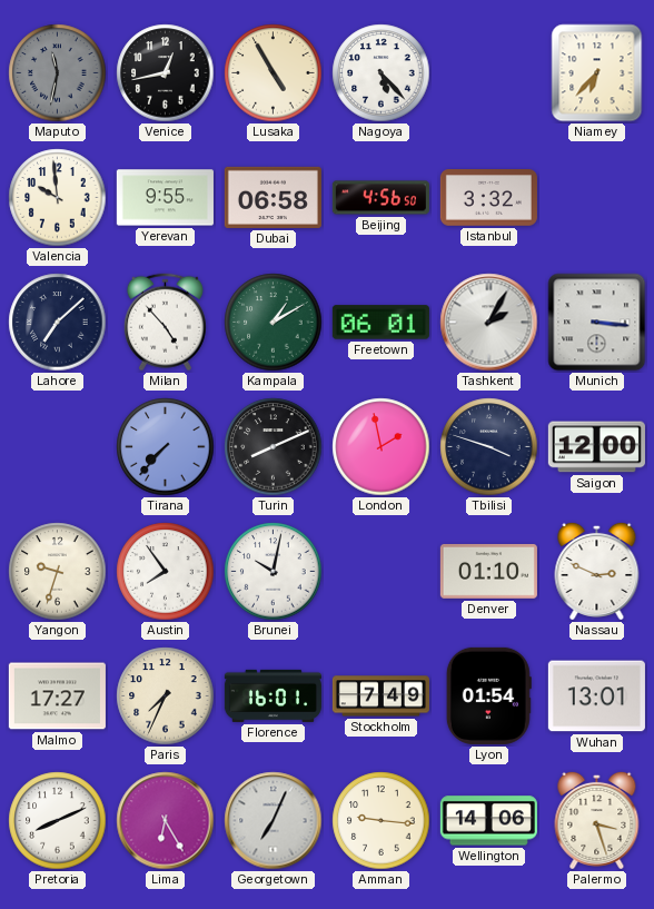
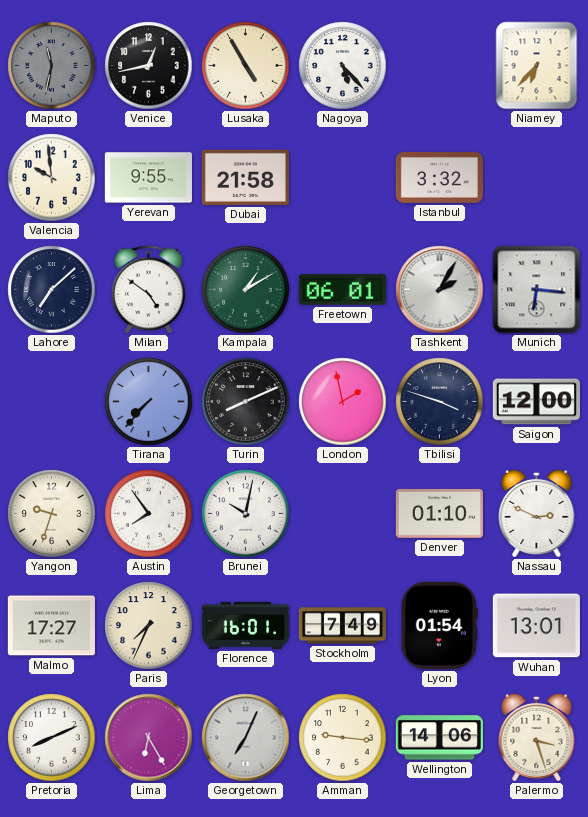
Dubai: 06:58 -> 21:58 (245, 177)
Beijing: 4:56 -> none (380, 198)
Milan: 4:53 -> 4:51 (148, 290)
Munich: 3:16 -> 6:16 (537, 290)
